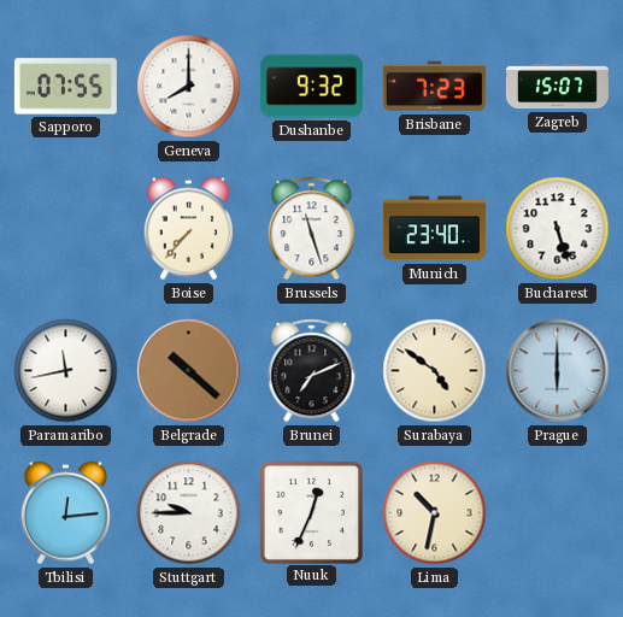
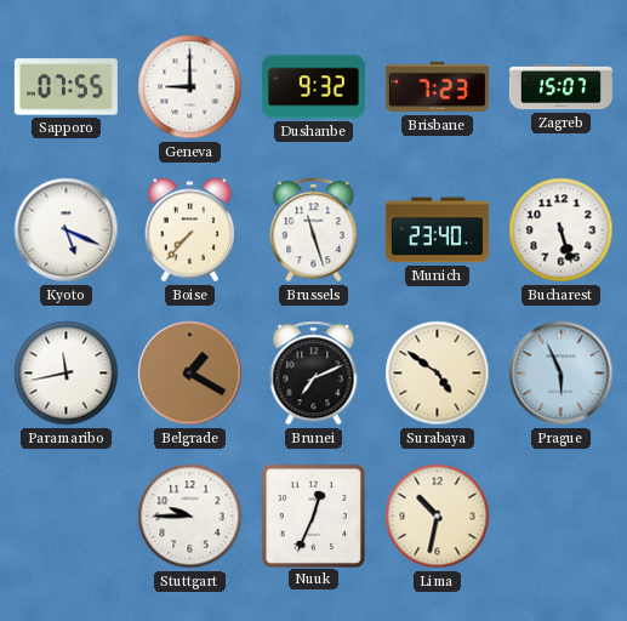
Geneva: 8:00 -> 9:00 (190, 87)
Kyoto: none -> 5:19 (67, 230)
Belgrade: 10:22 -> 1:20 (190, 374)
Prague: 6:00 -> 5:56 (562, 374)
Tbilisi: 12:14 -> none (65, 513)
